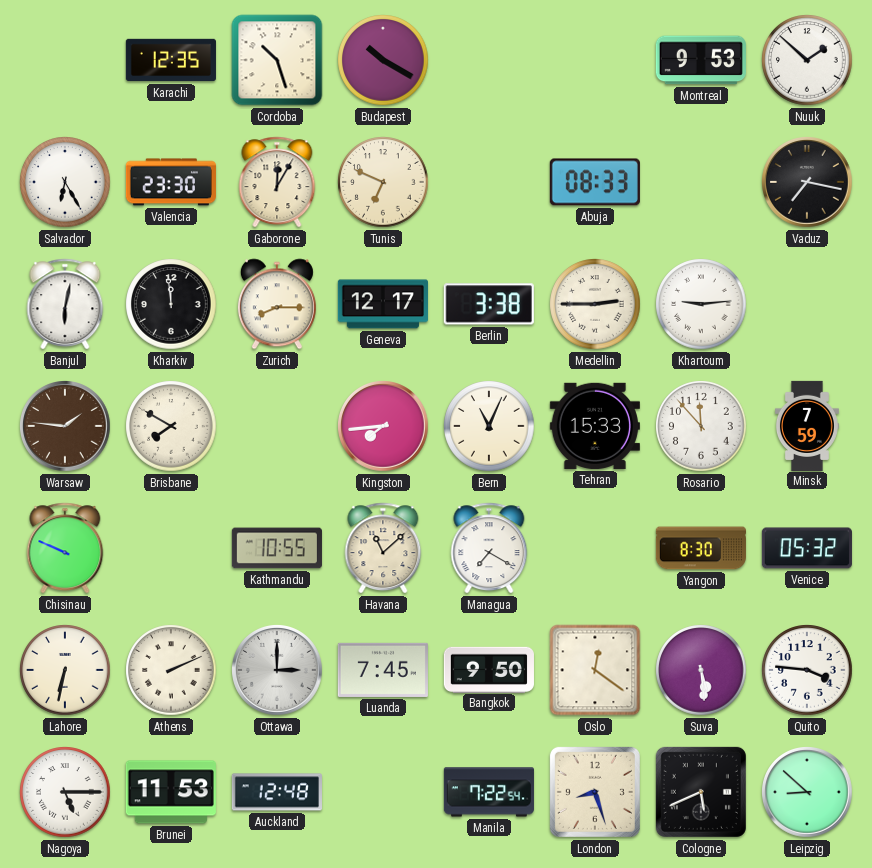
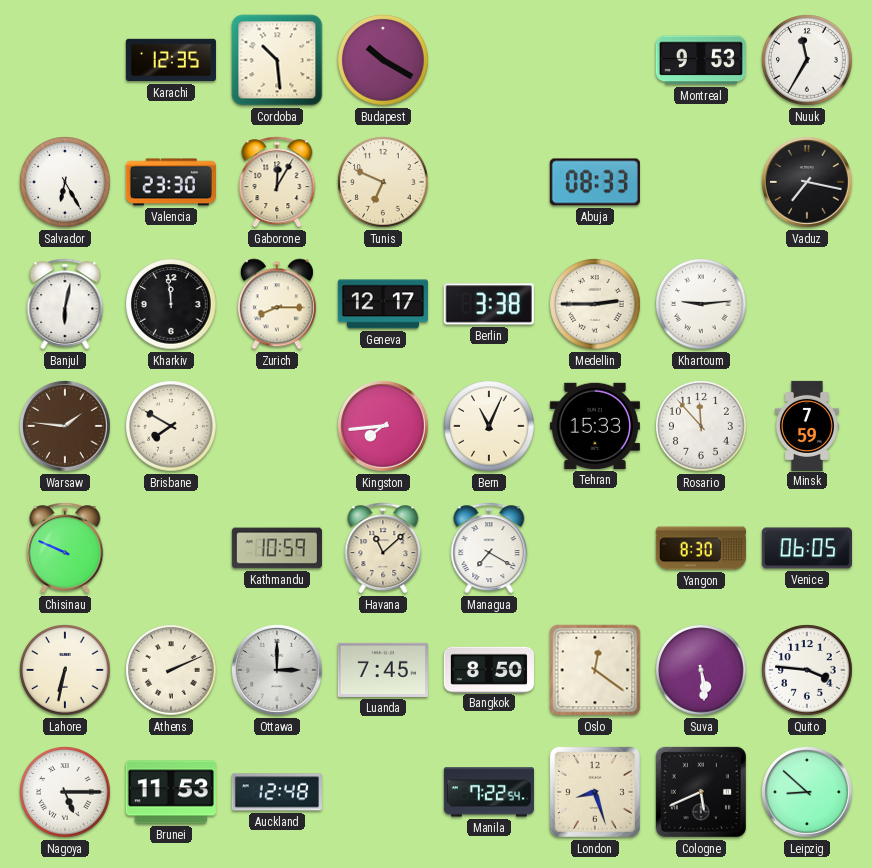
Cordoba: 10:27 -> 10:29 (277, 60)
Nuuk: 1:52 -> 11:35 (807, 60)
Kathmandu: 10:55 -> 10:59 (277, 548)
Venice: 05:32 -> 06:05 (807, 548)
Bangkok: 9:50 -> 8:50 (489, 669)
